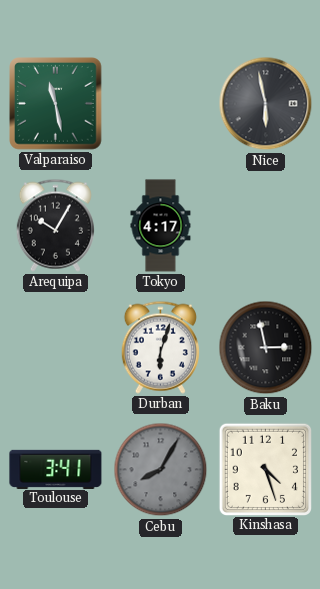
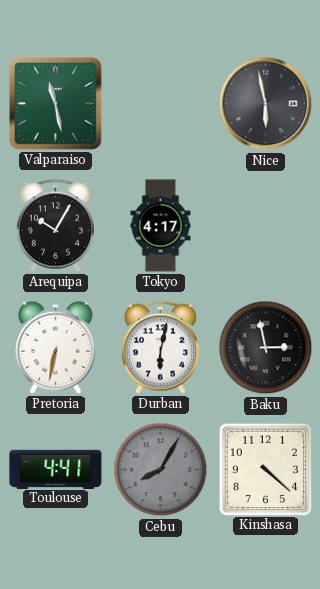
Pretoria: none -> 6:32 (56, 347)
Durban: 6:03 -> 6:02 (160, 347)
Toulouse: 3:41 -> 4:41 (56, 469)
Kinshasa: 4:27 -> 4:22 (265, 469)
